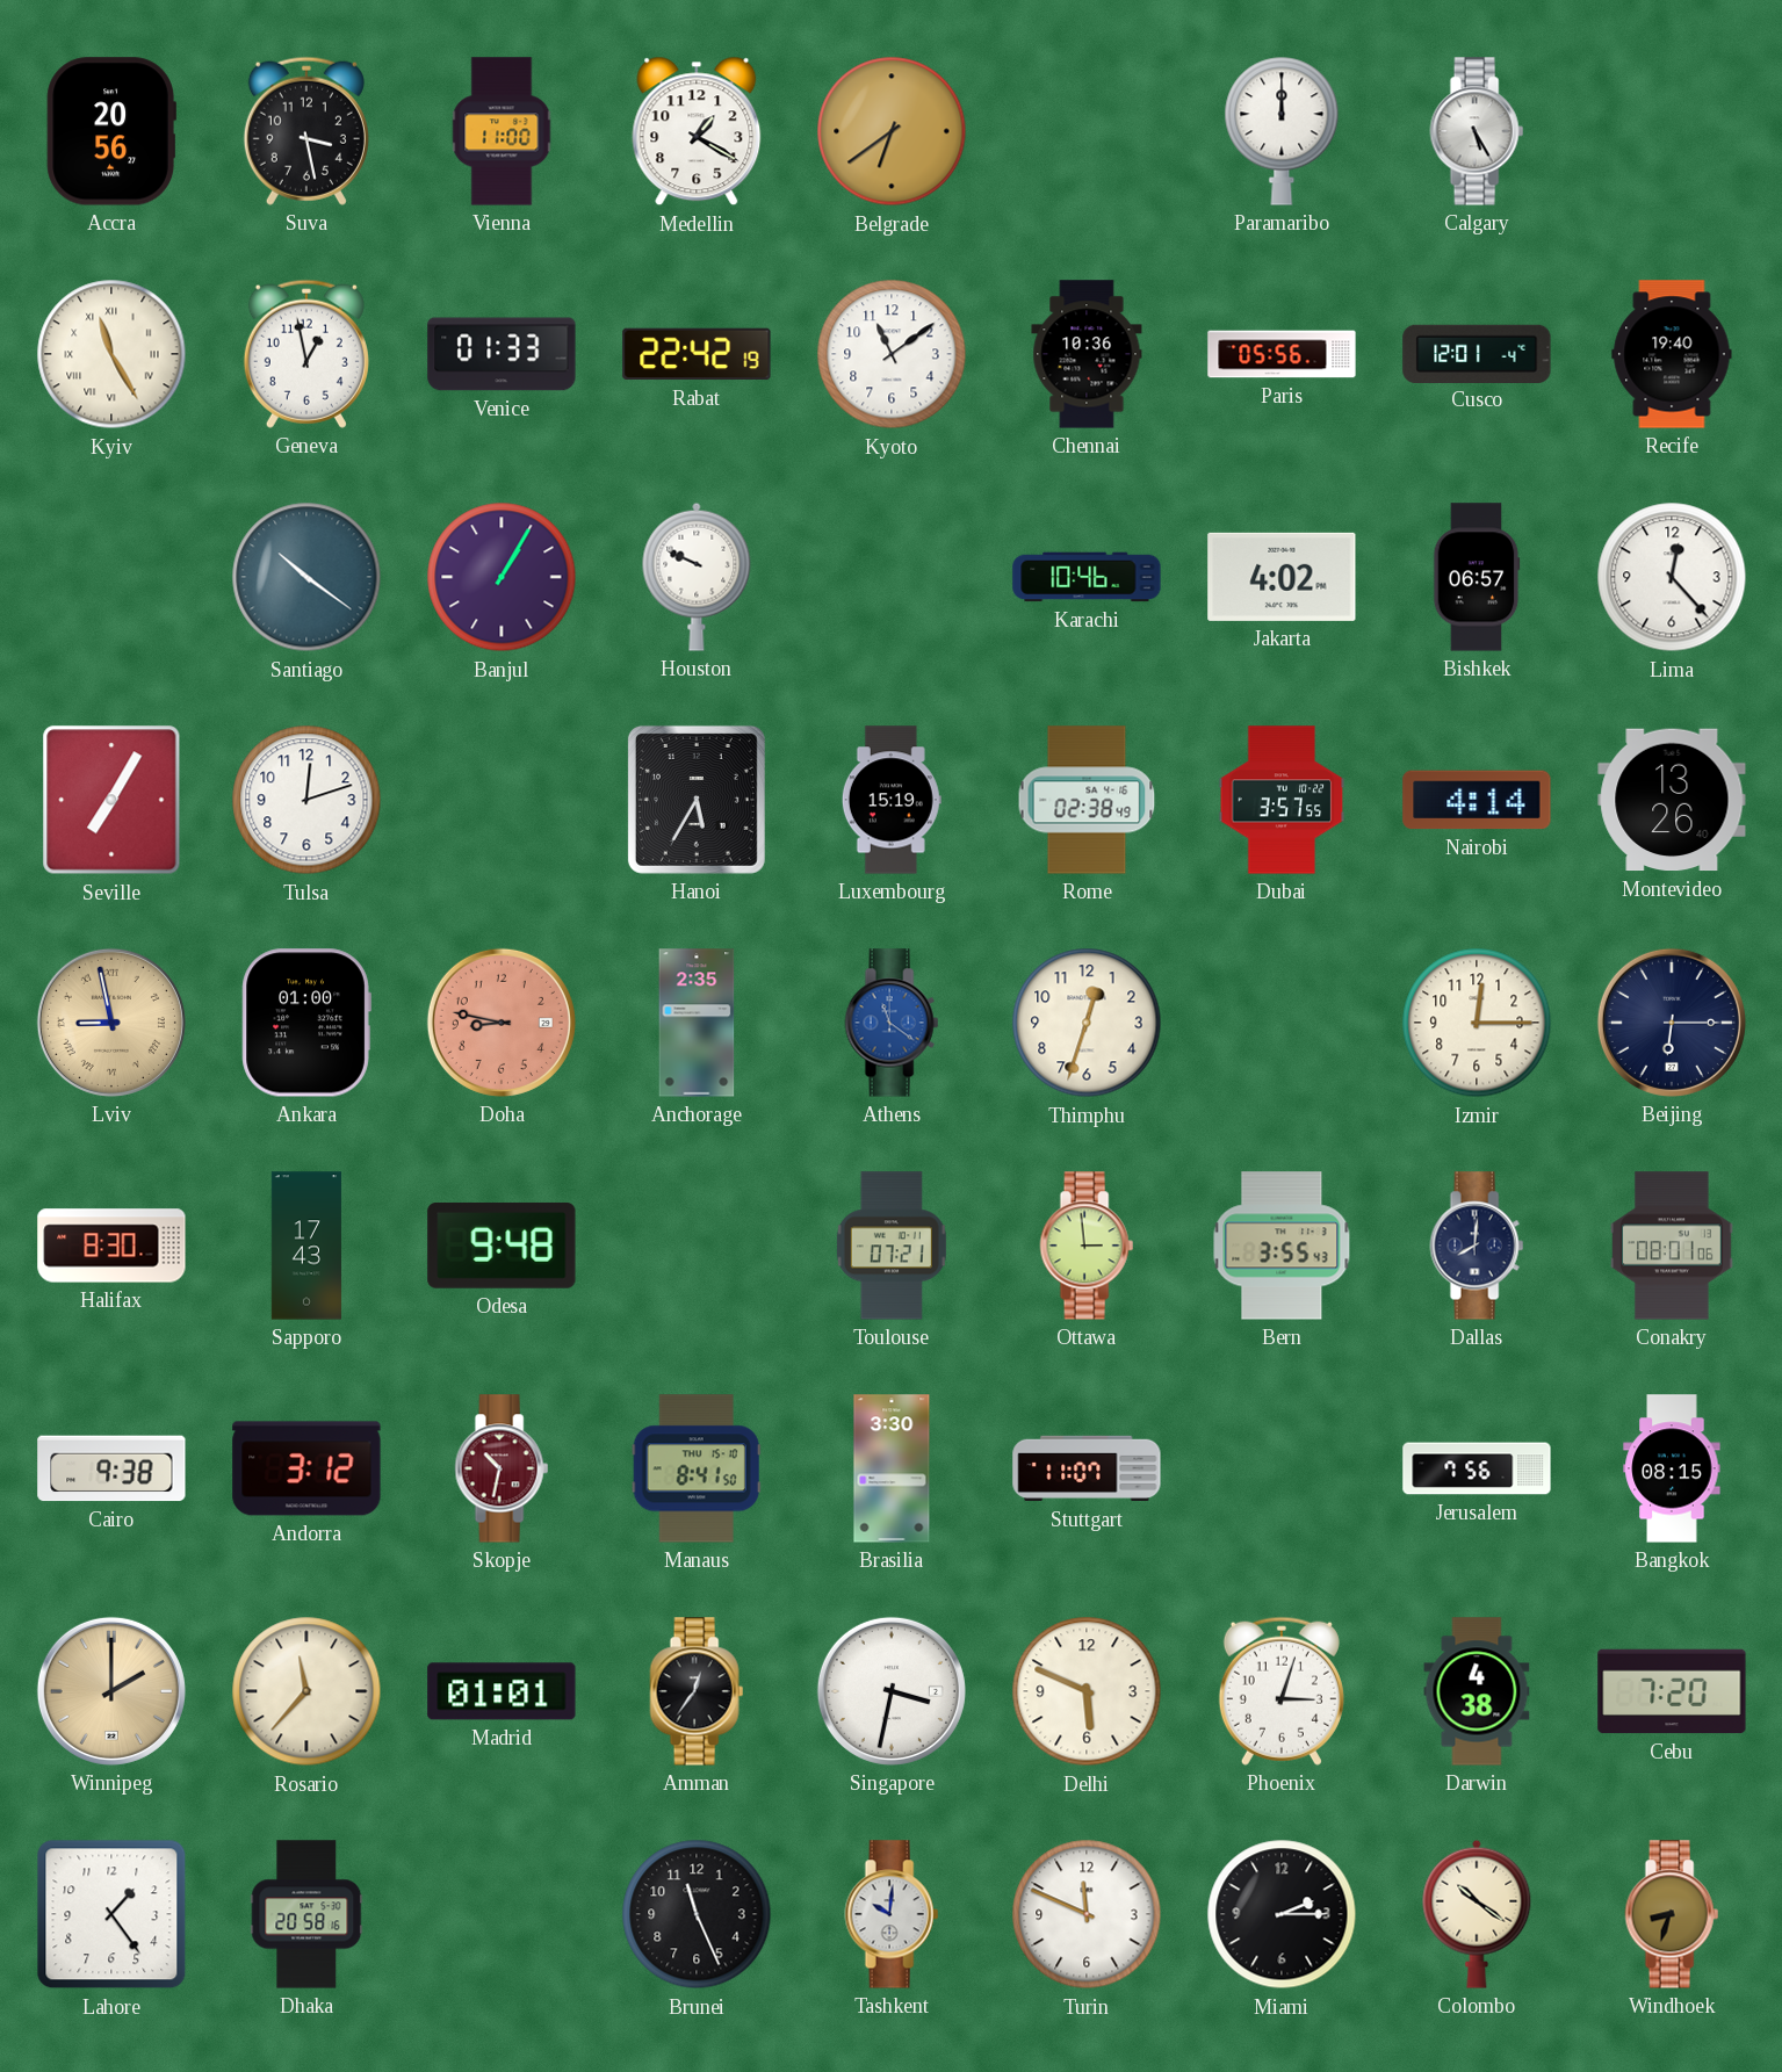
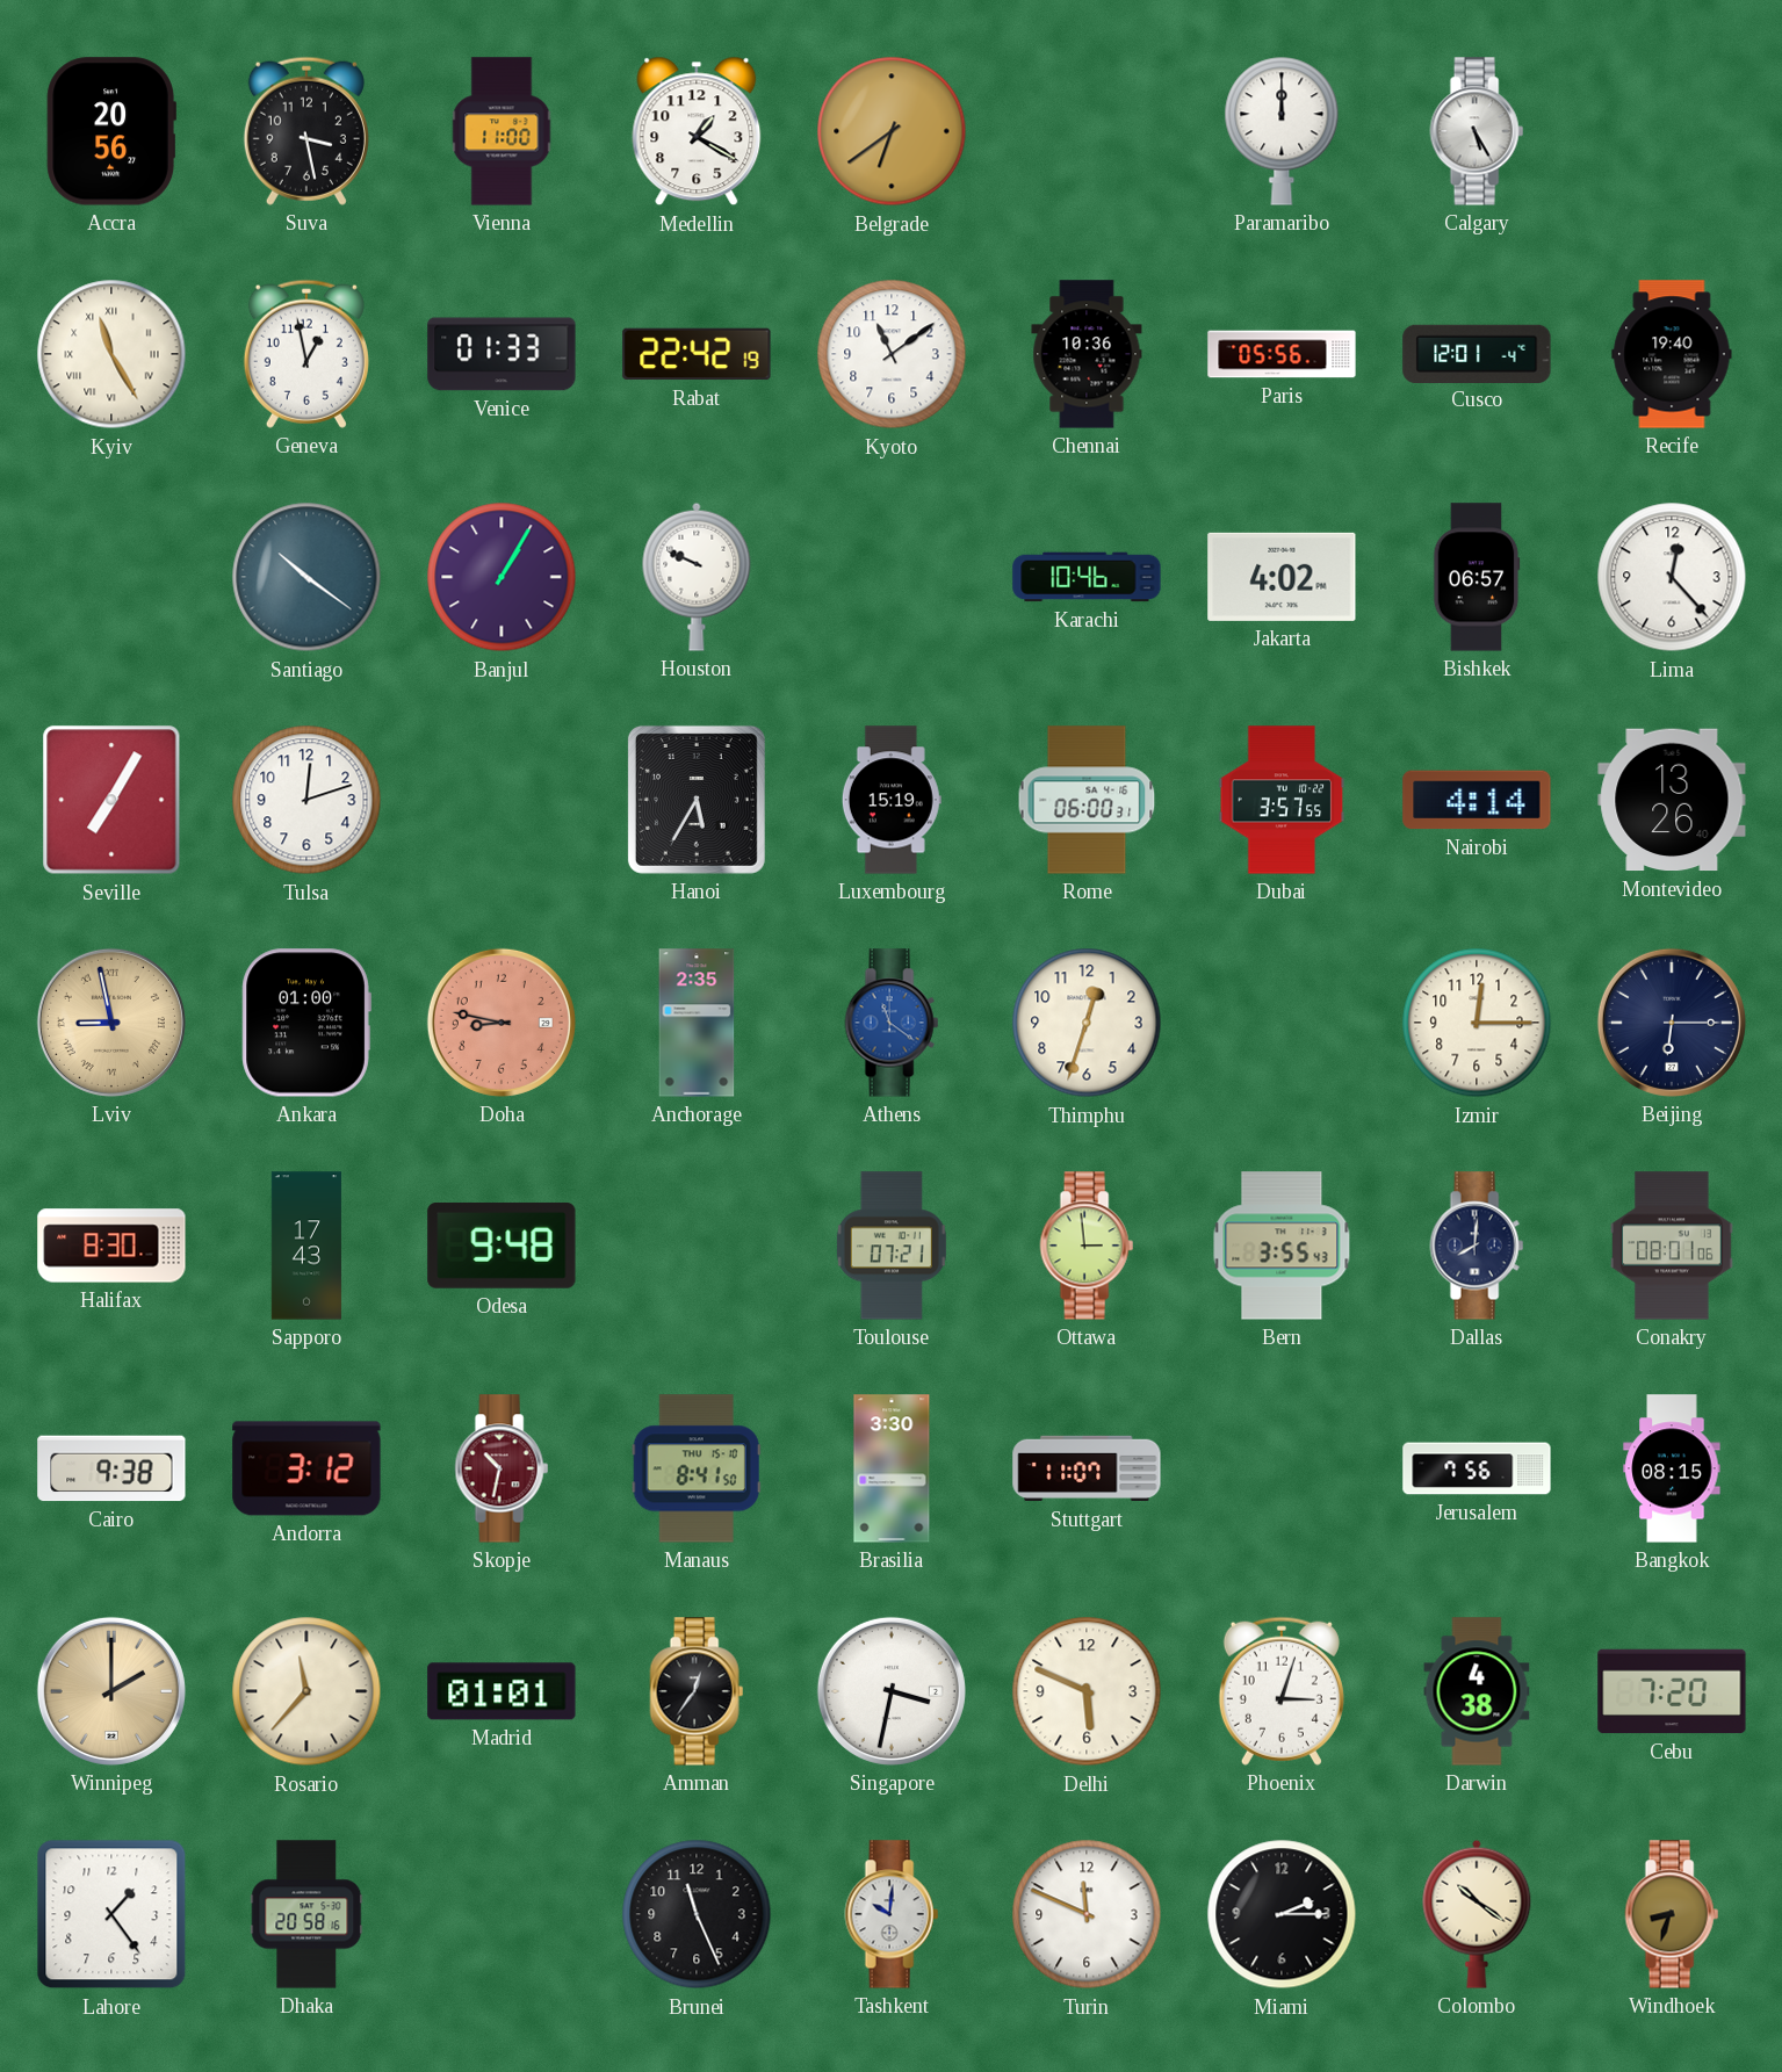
Rome: 02:38 -> 06:00 (1087, 800)
